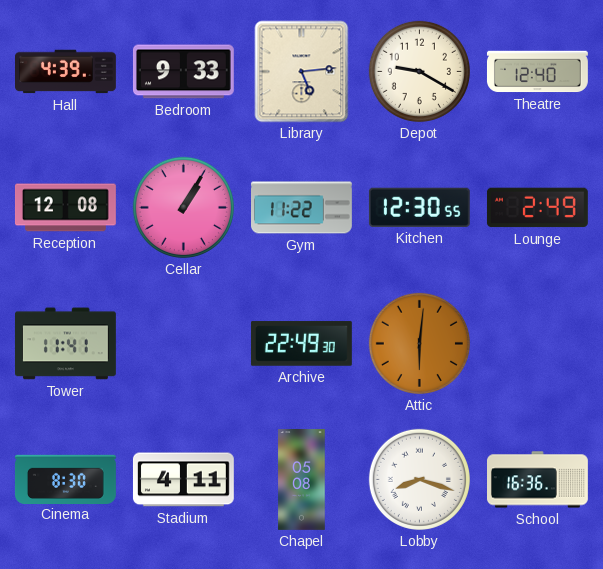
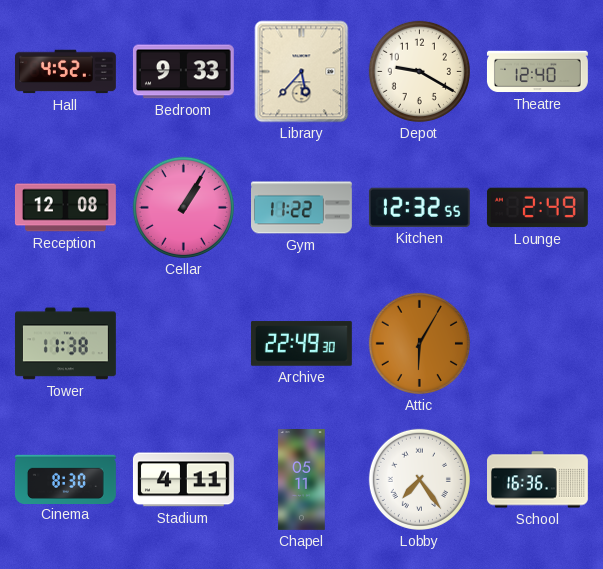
Hall: 4:39 -> 4:52 (66, 72)
Library: 5:14 -> 5:37 (302, 72)
Kitchen: 12:30 -> 12:32 (419, 207)
Tower: 11:41 -> 11:38 (65, 344)
Attic: 6:01 -> 6:05 (419, 343)
Chapel: 05:08 -> 05:11 (302, 480)
Lobby: 8:18 -> 7:24 (419, 479)
